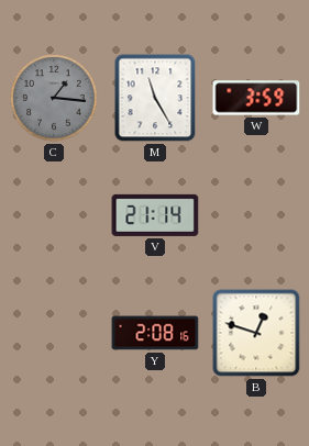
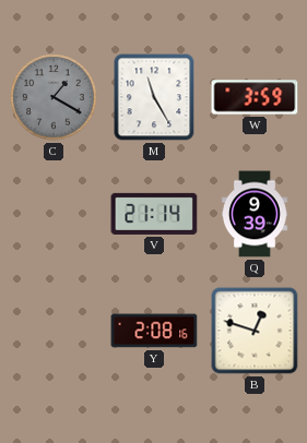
C: 1:16 -> 1:20 (54, 97)
Q: none -> 9:39 (255, 214)
